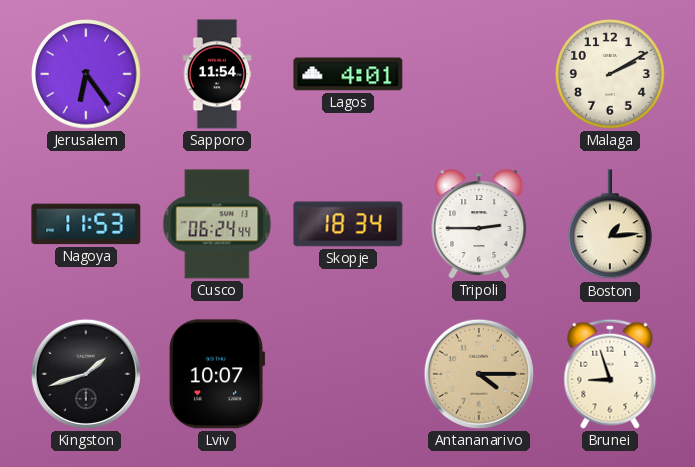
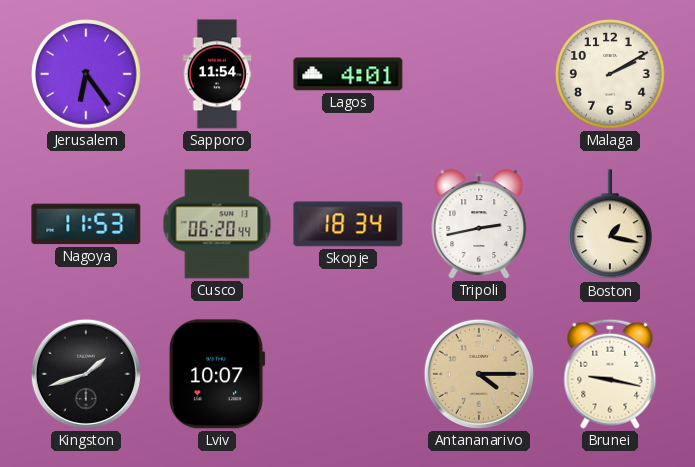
Cusco: 06:24 -> 06:20 (217, 224)
Tripoli: 2:45 -> 2:43 (479, 224)
Boston: 1:14 -> 1:17 (611, 225)
Brunei: 8:57 -> 9:17 (610, 374)
